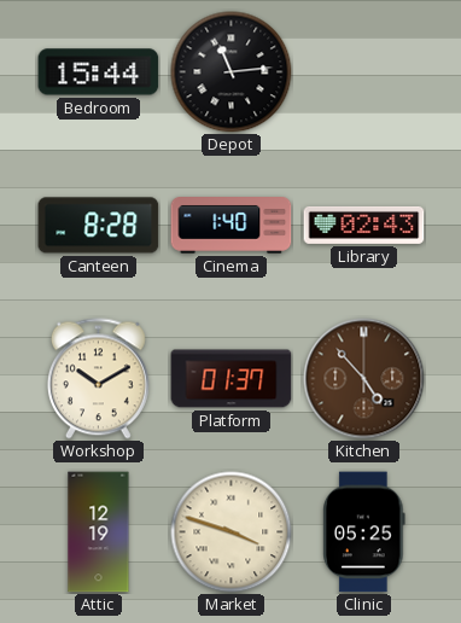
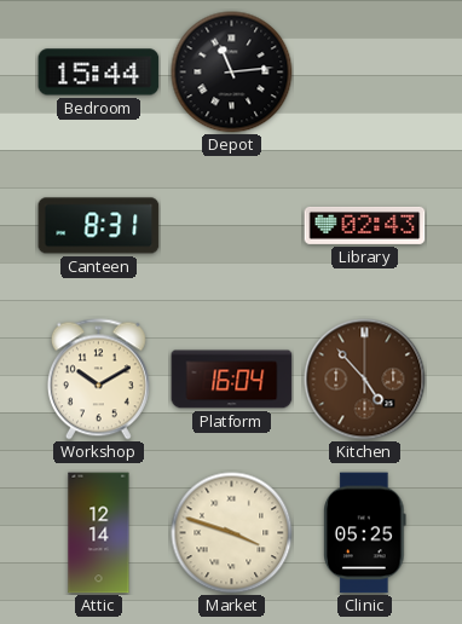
Canteen: 8:28 -> 8:31 (99, 226)
Cinema: 1:40 -> none (232, 226)
Platform: 01:37 -> 16:04 (232, 380)
Attic: 12:19 -> 12:14 (99, 533)
